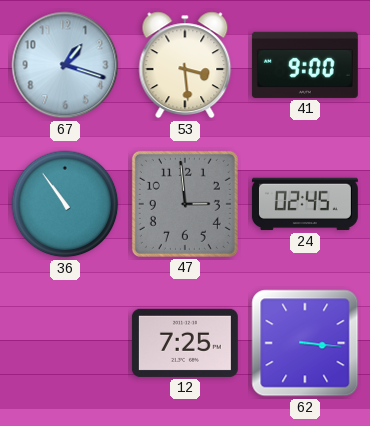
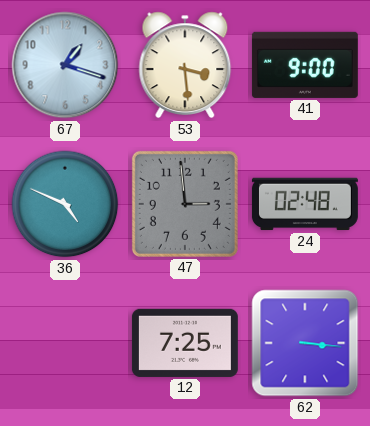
36: 10:54 -> 4:49 (65, 204)
24: 02:45 -> 02:48 (305, 204)
